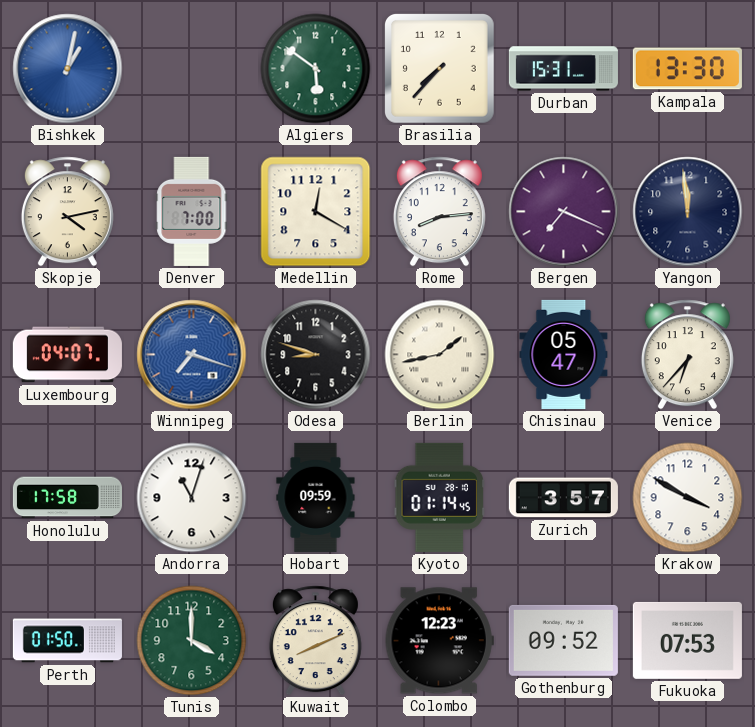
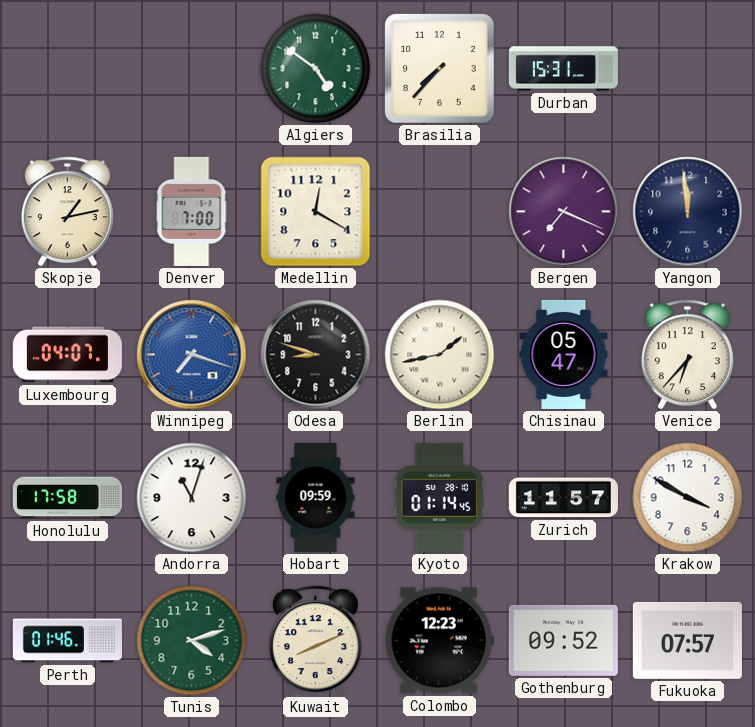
Bishkek: 1:02 -> none (68, 69)
Algiers: 5:51 -> 4:51 (316, 69)
Kampala: 13:30 -> none (687, 69)
Skopje: 4:13 -> 1:13 (67, 212)
Rome: 8:14 -> none (439, 212)
Zurich: 3:57 -> 11:57 (563, 498)
Perth: 01:50 -> 01:46 (67, 641)
Tunis: 4:00 -> 4:12 (192, 641)
Fukuoka: 07:53 -> 07:57 (687, 640)
